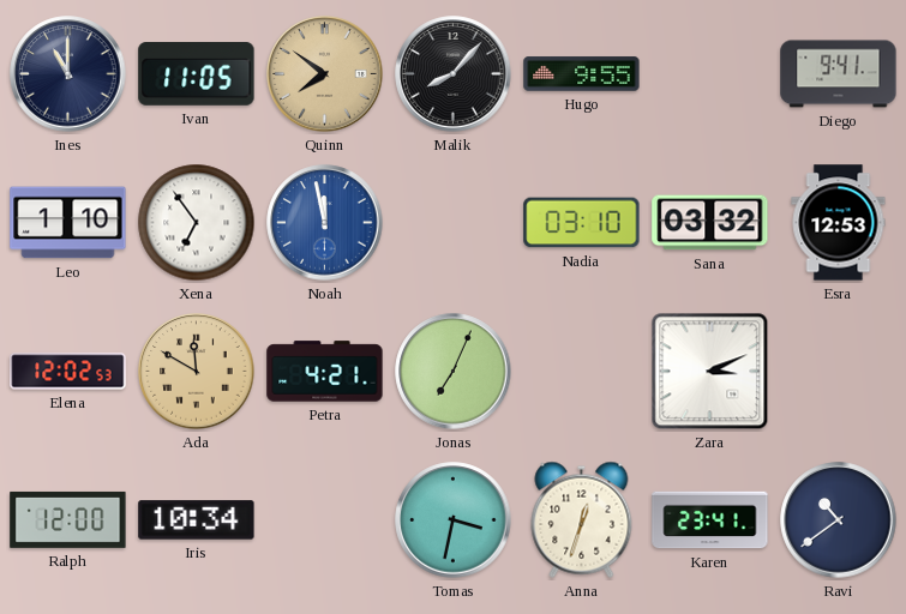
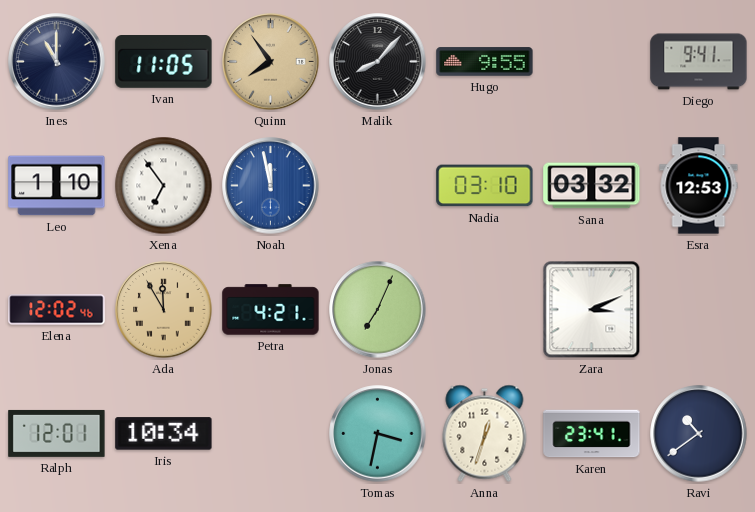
Quinn: 7:51 -> 7:54 (271, 62)
Elena: 12:02:53 -> 12:02:46 (57, 310)
Ada: 11:50 -> 11:55 (164, 310)
Ralph: 12:00 -> 12:01 (57, 433)
